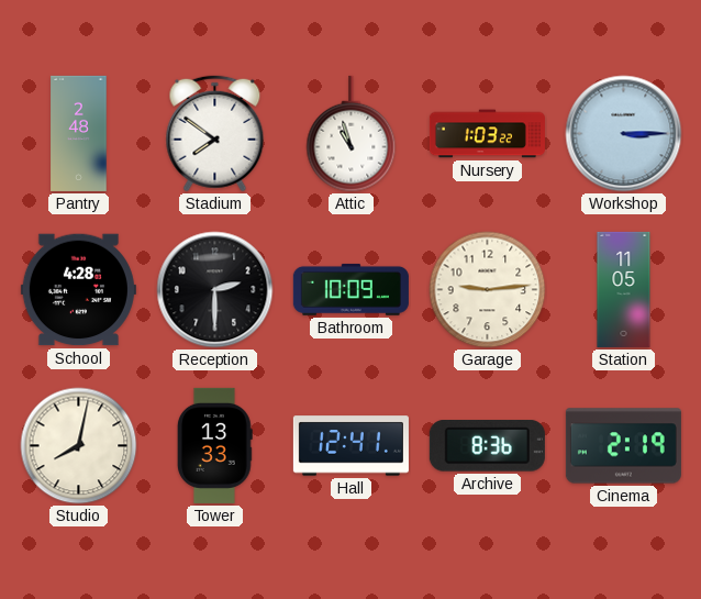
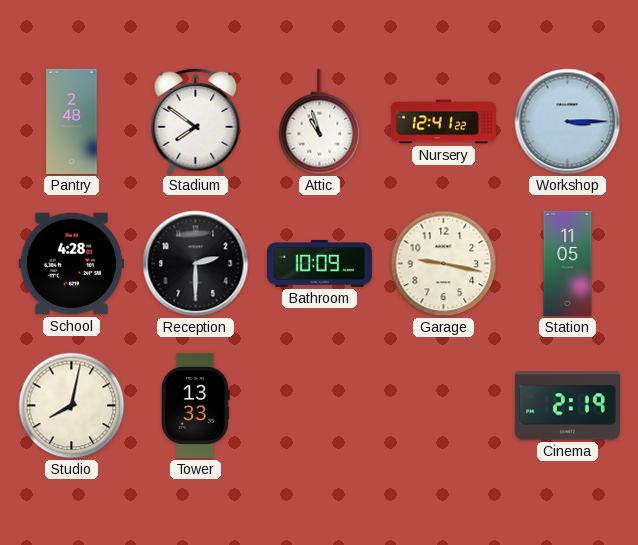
Nursery: 1:03 -> 12:41 (443, 122)
Garage: 9:14 -> 9:17 (444, 264)
Hall: 12:41 -> none (350, 446)
Archive: 8:36 -> none (487, 446)
